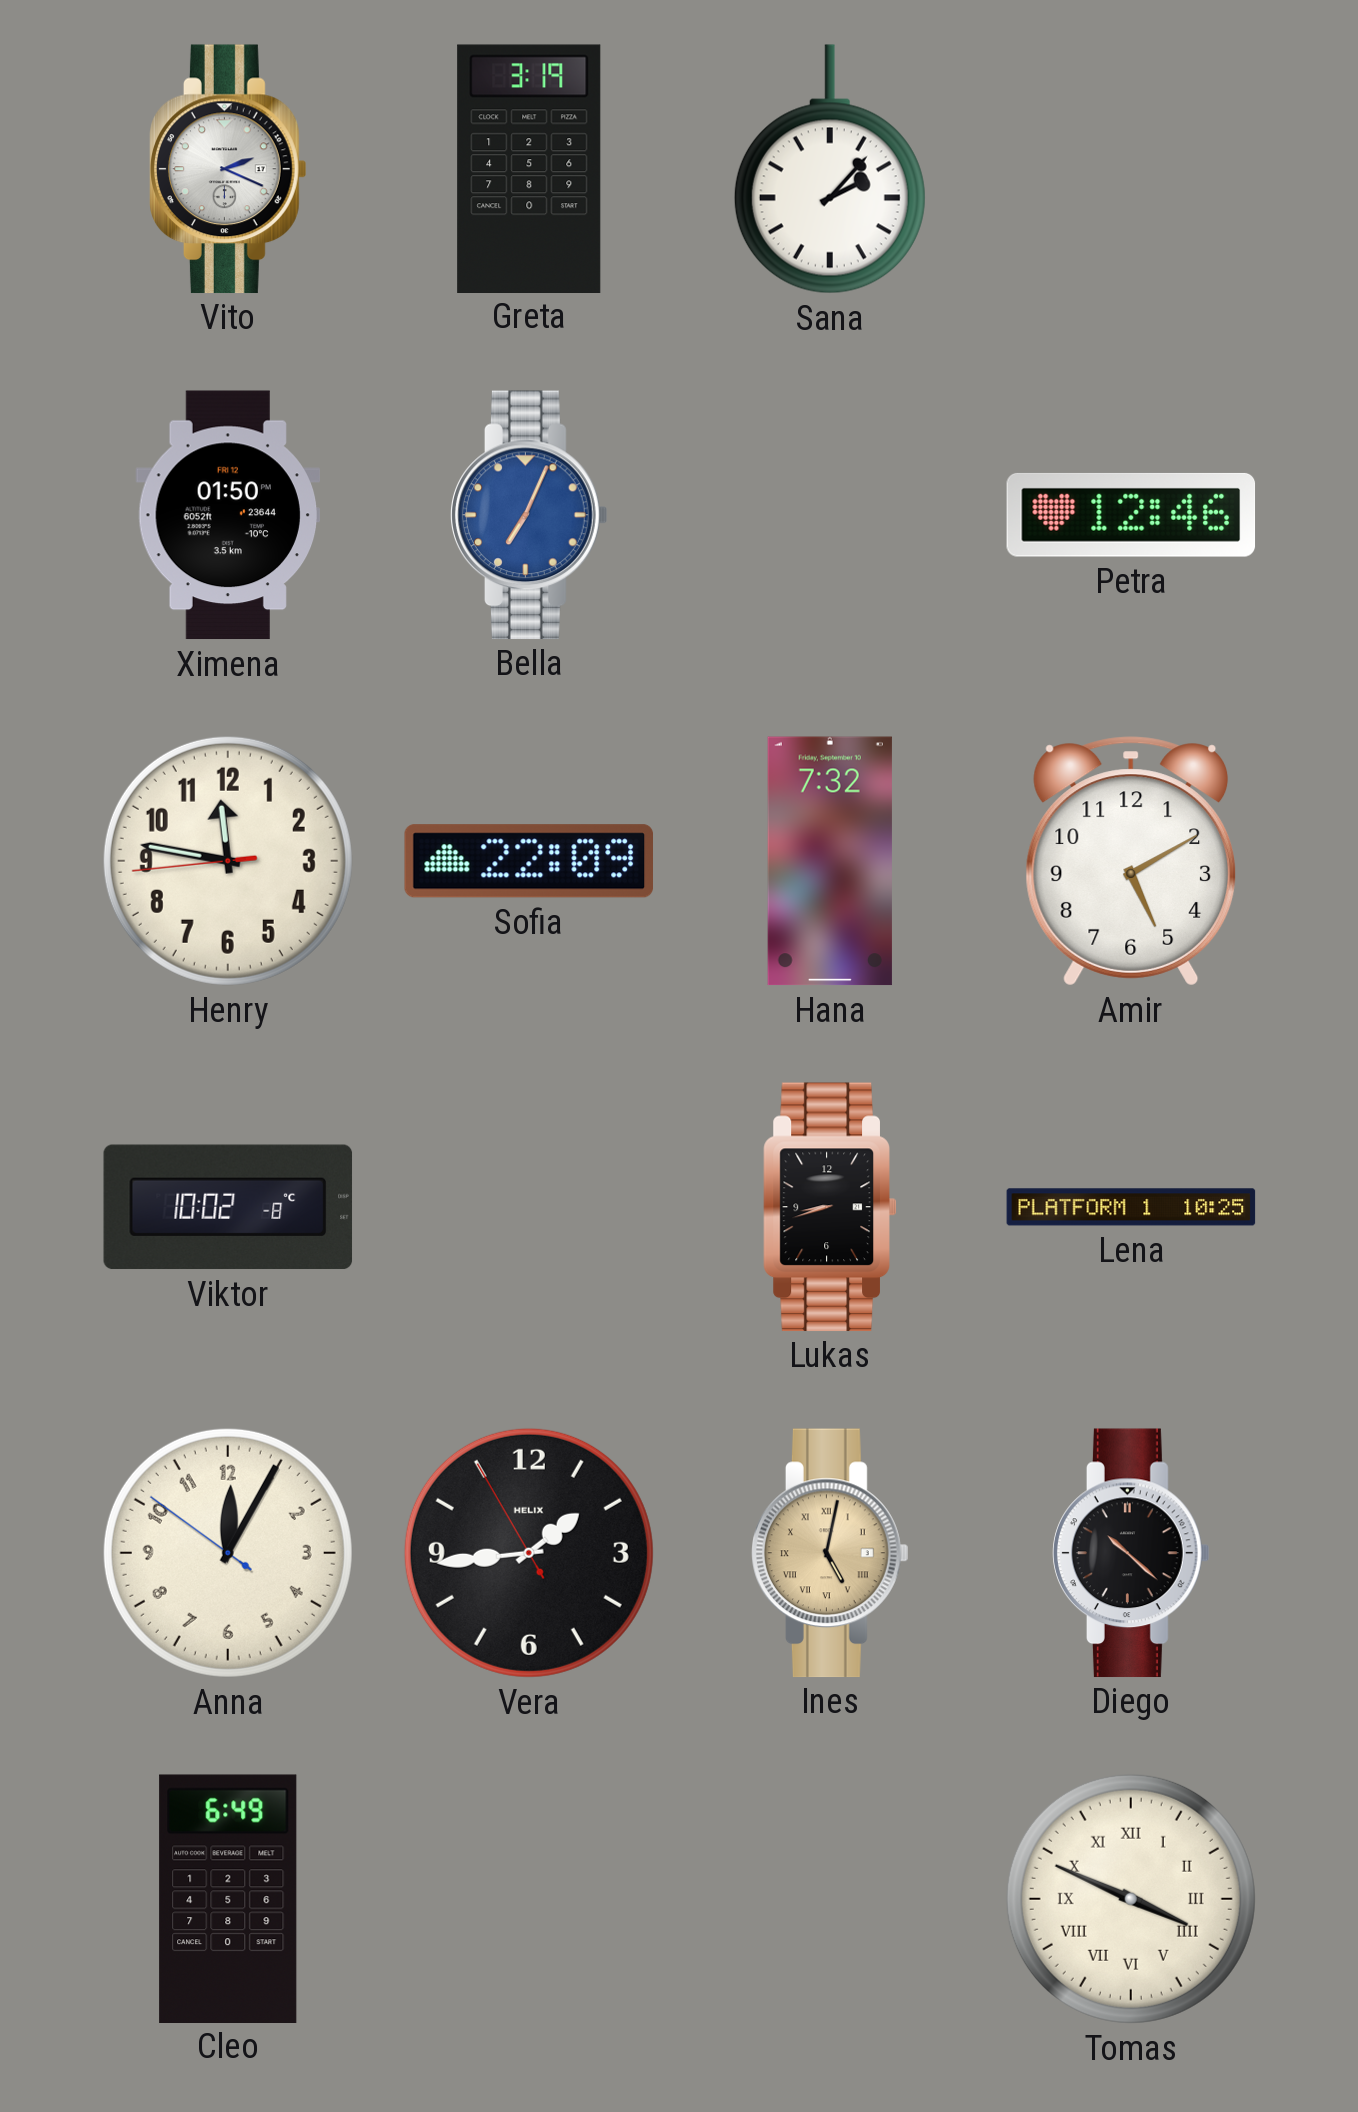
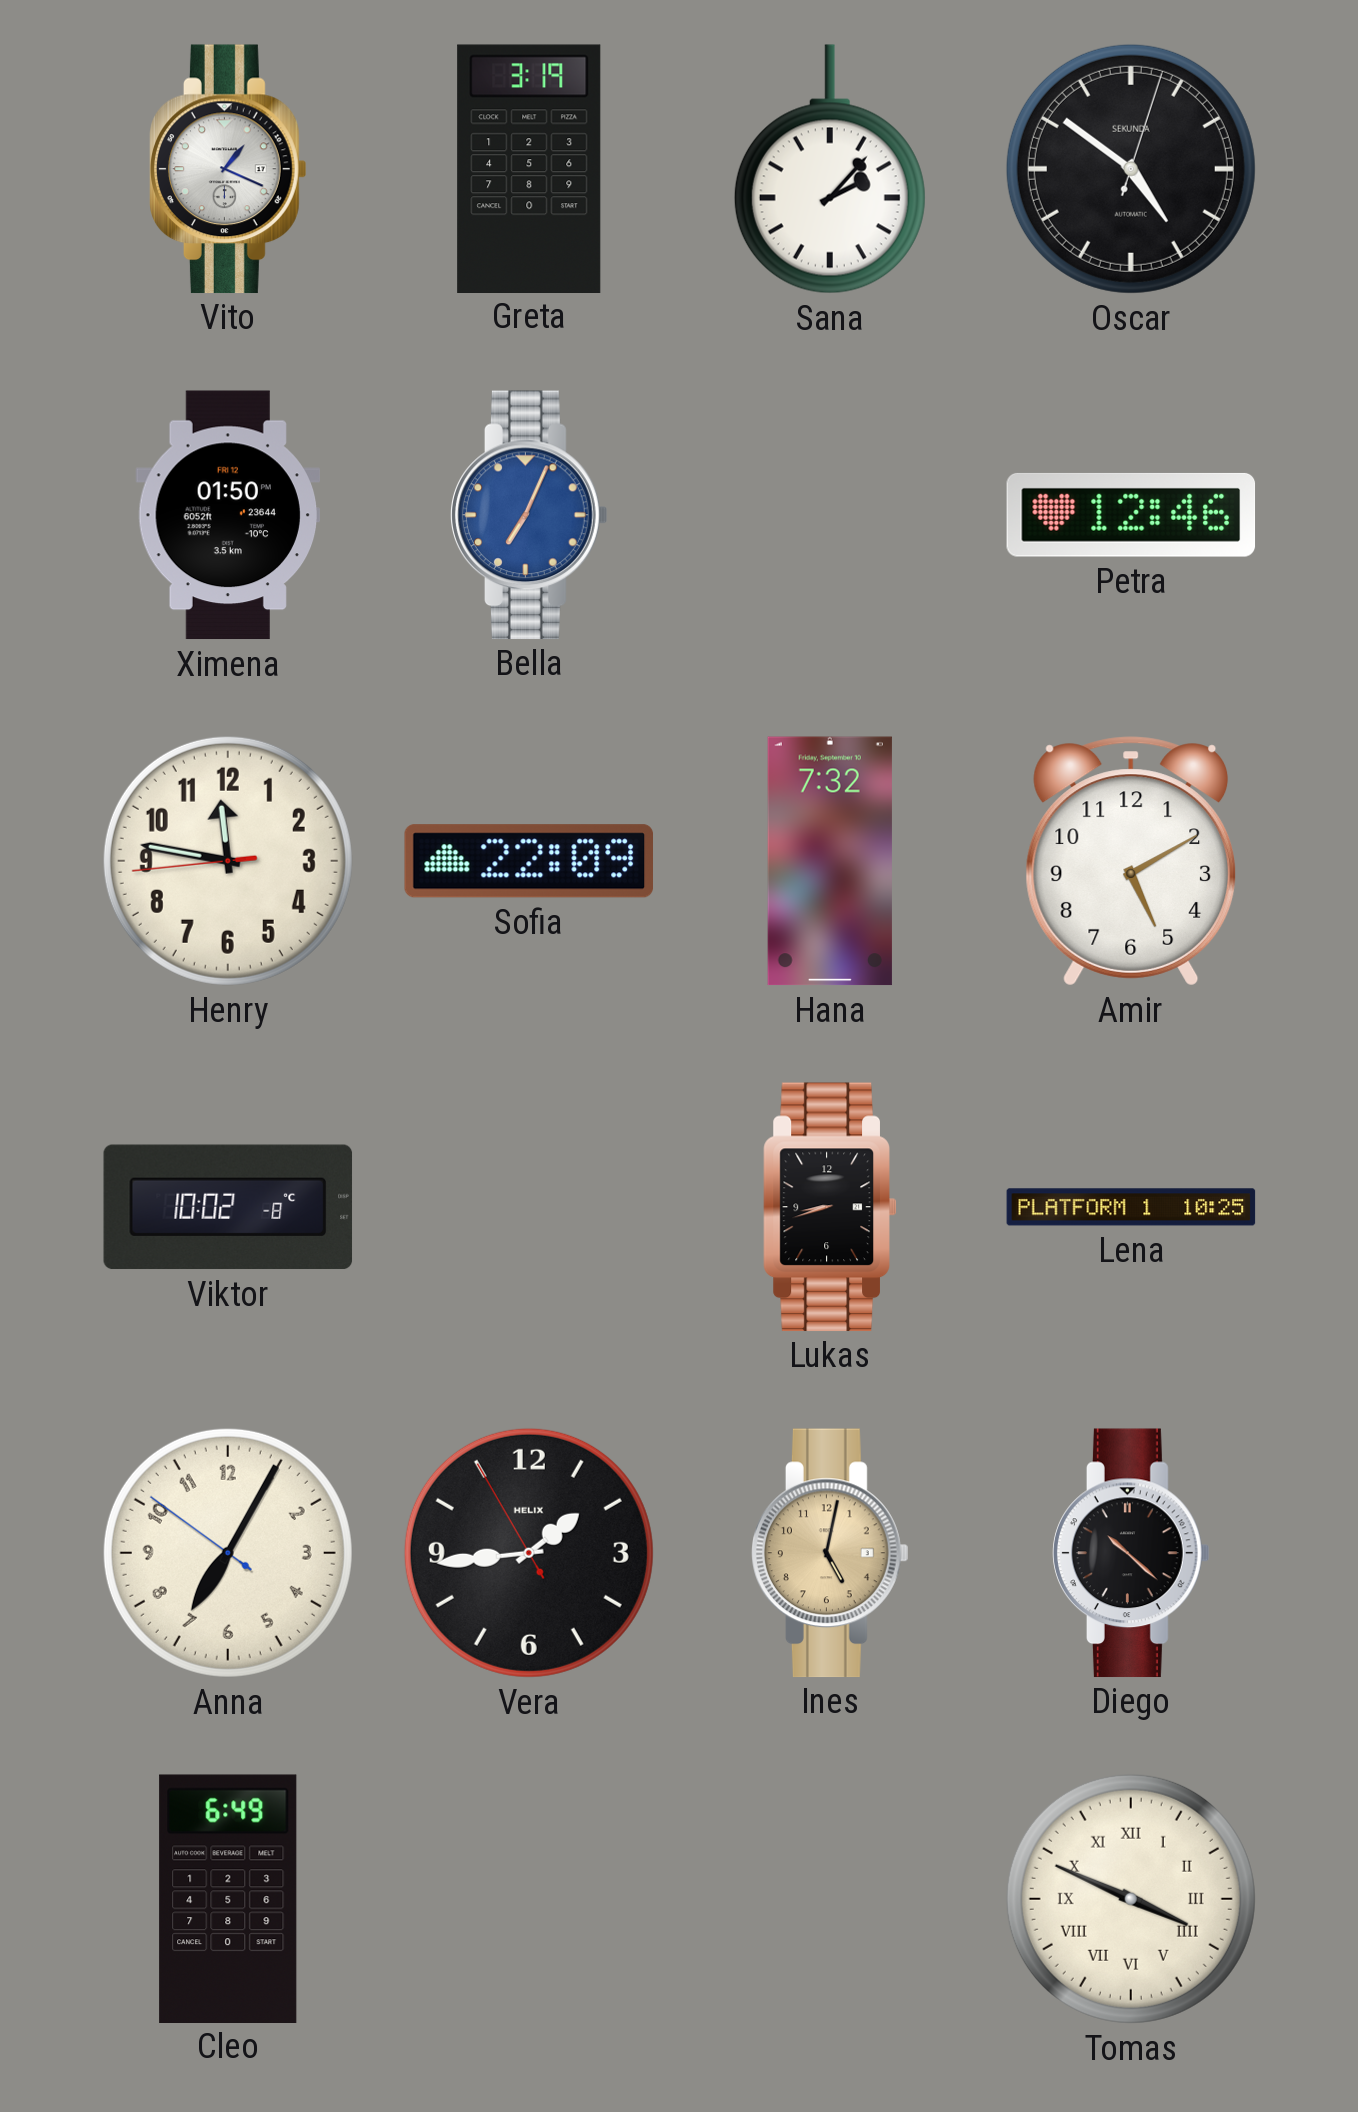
Vito: 2:19 -> 1:19 (229, 169)
Oscar: none -> 4:51 (1131, 169)
Anna: 12:04 -> 7:04 (228, 1553)
Ines numerals: Roman -> Arabic (831, 1553)
